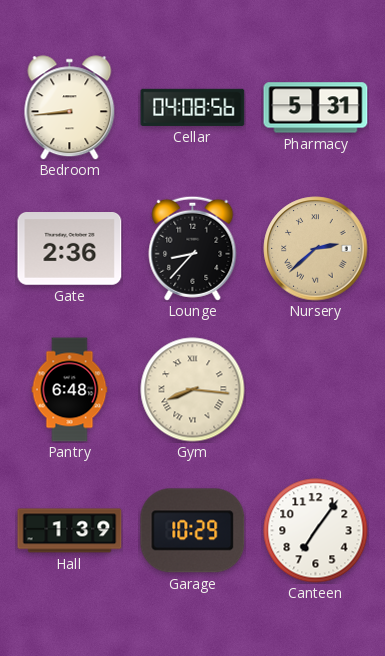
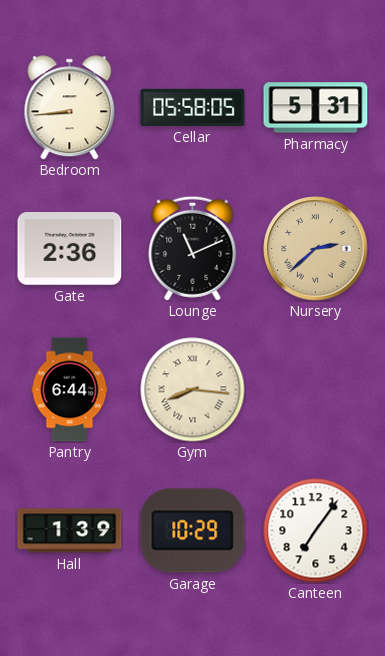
Cellar: 04:08 -> 05:58 (193, 107)
Lounge: 8:37 -> 11:11 (193, 248)
Pantry: 6:48 -> 6:44 (70, 390)
